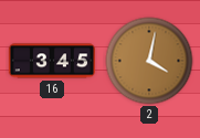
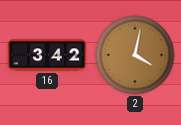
16: 3:45 -> 3:42 (47, 55)
